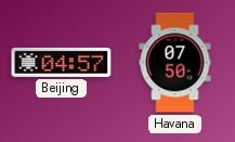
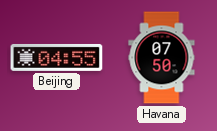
Beijing: 04:57 -> 04:55 (57, 57)
